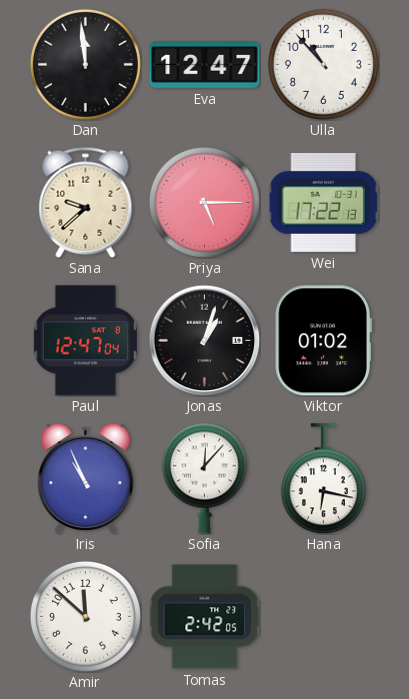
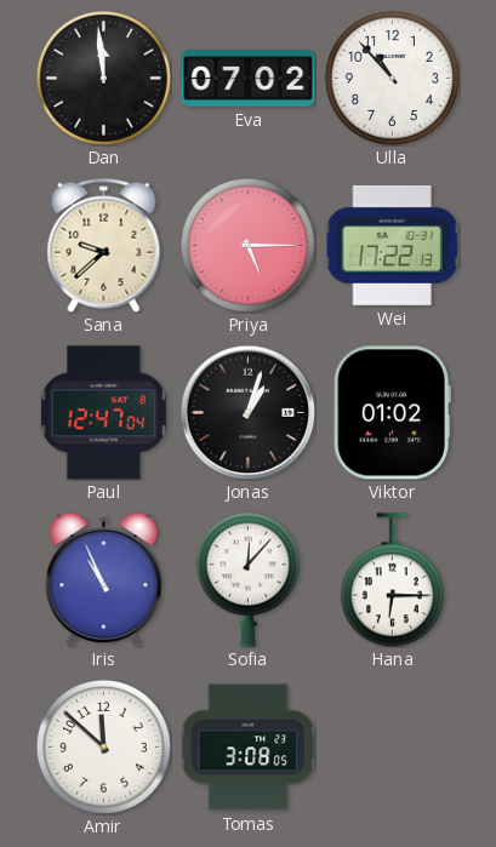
Eva: 12:47 -> 07:02 (249, 79)
Hana: 6:17 -> 6:15 (392, 580)
Tomas: 2:42 -> 3:08 (247, 748)
